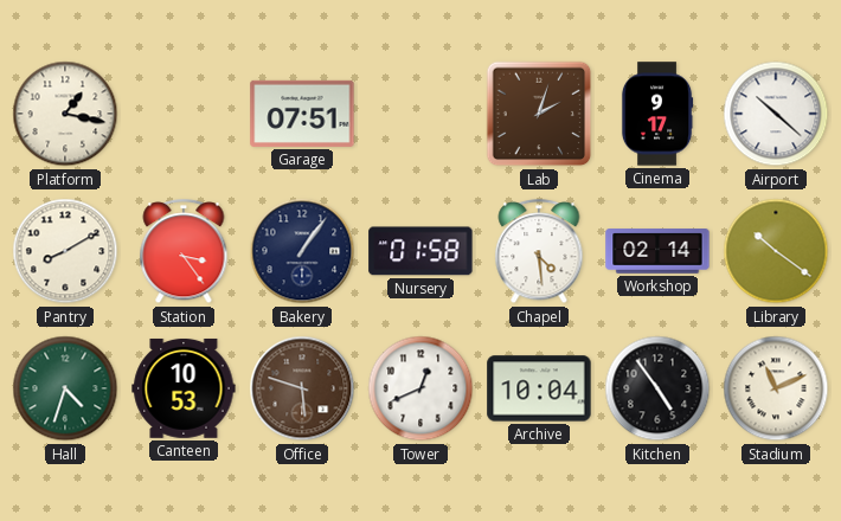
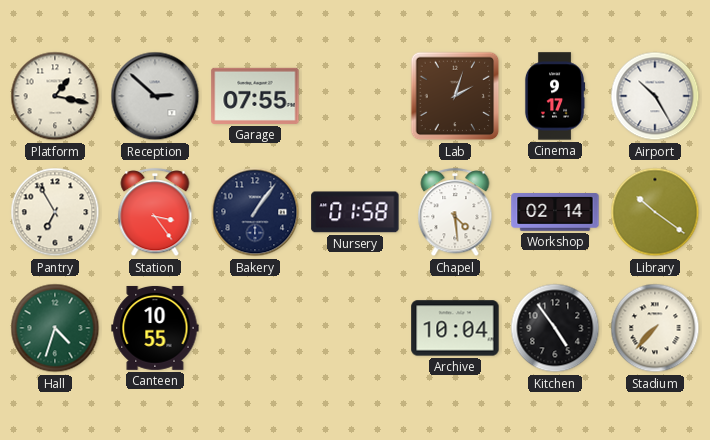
Reception: none -> 2:52 (155, 96)
Garage: 07:51 -> 07:55 (255, 96)
Airport: 10:22 -> 10:25 (655, 96)
Pantry: 8:10 -> 6:55 (55, 212)
Canteen: 10:53 -> 10:55 (155, 328)
Office: 5:48 -> none (302, 388)
Tower: 12:41 -> none (420, 388)
Stadium: 11:11 -> 7:37 (655, 328)
